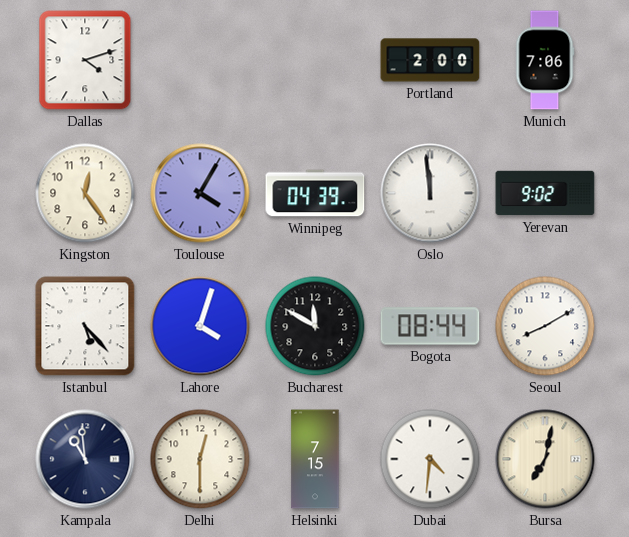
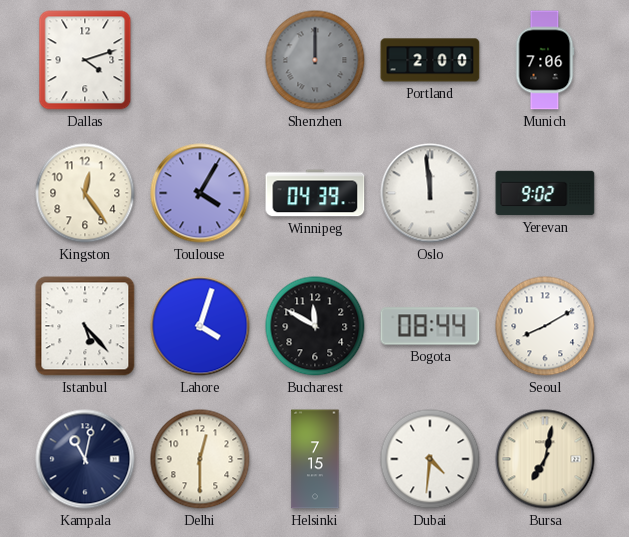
Shenzhen: none -> 12:00 (315, 60)
Kampala: 10:59 -> 11:02 (85, 459)
